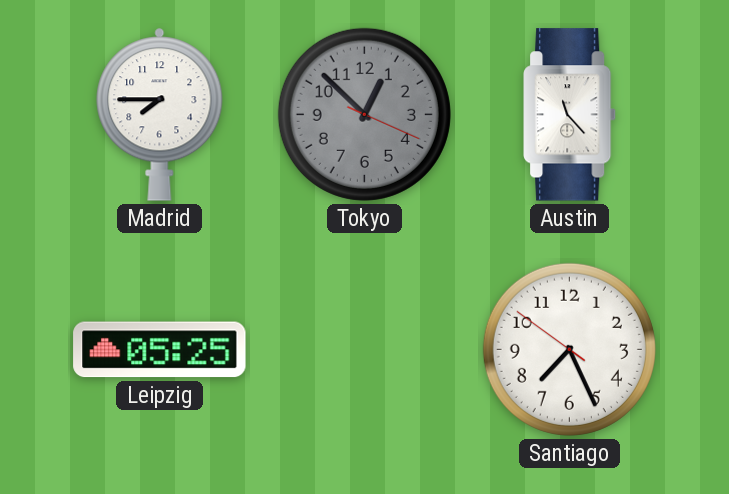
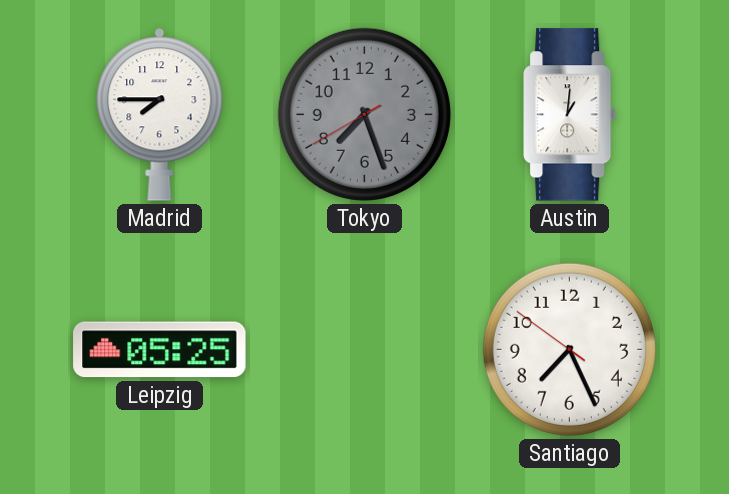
Tokyo: 12:52 -> 7:26 (364, 114)
Austin: 11:23 -> 1:01 (570, 115)
